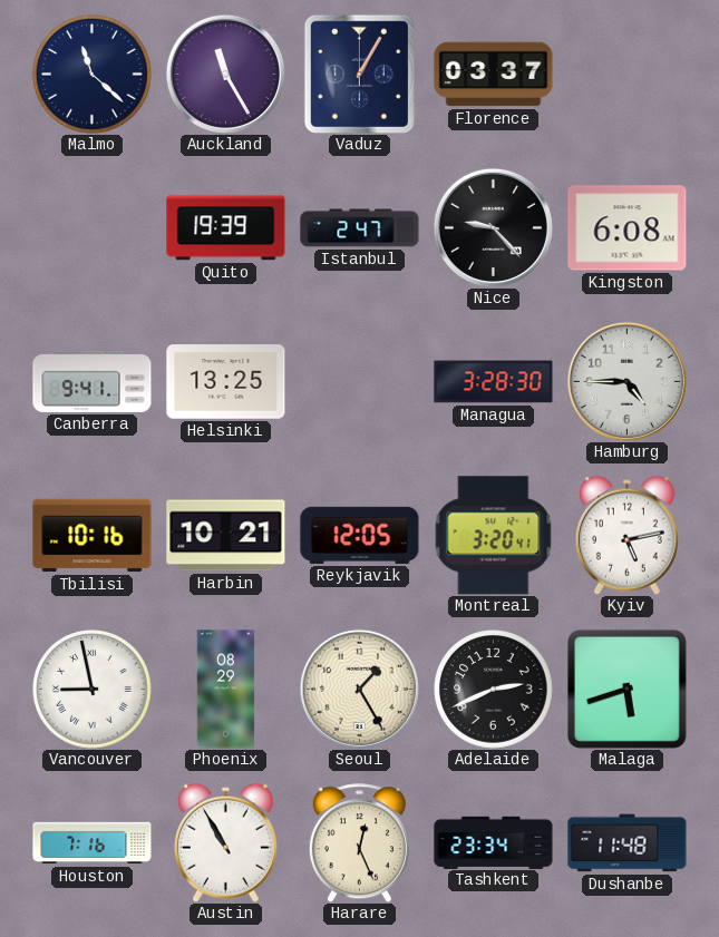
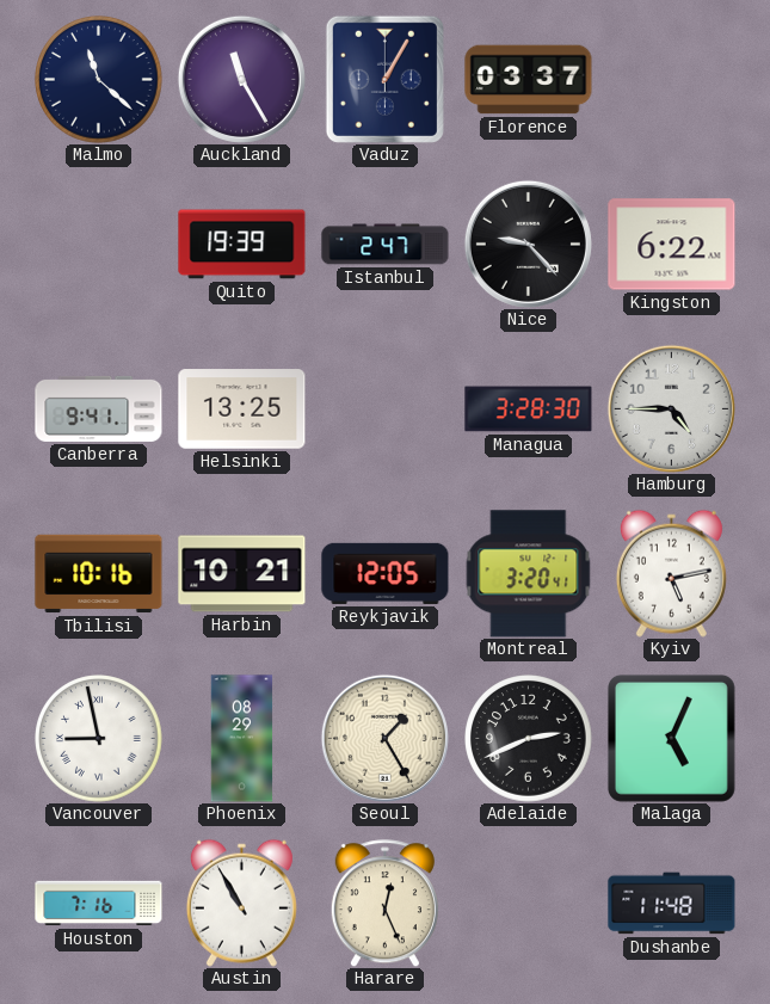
Kingston: 6:08 -> 6:22 (672, 245)
Malaga: 5:42 -> 5:04 (671, 738)
Tashkent: 23:34 -> none (494, 842)
